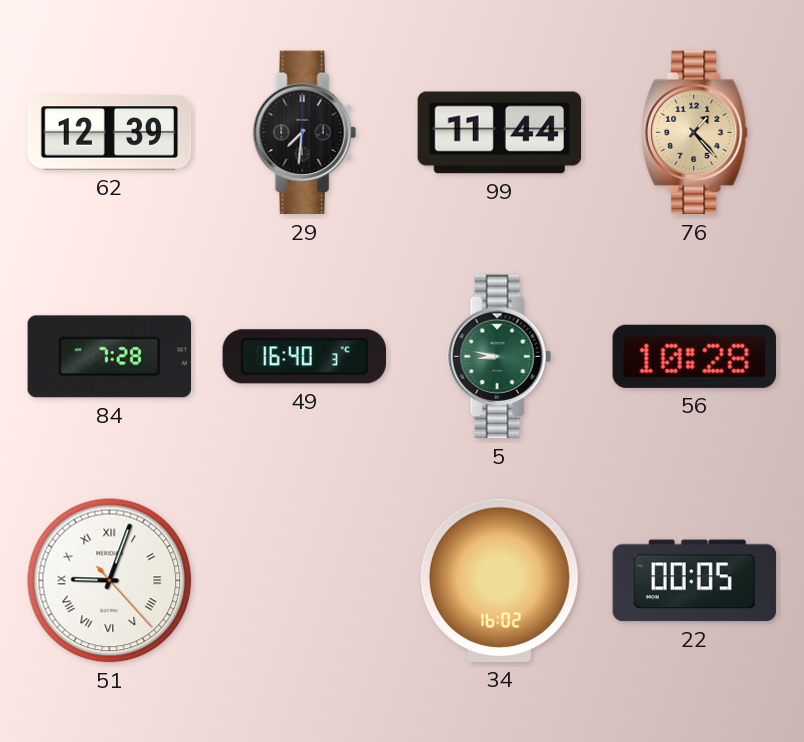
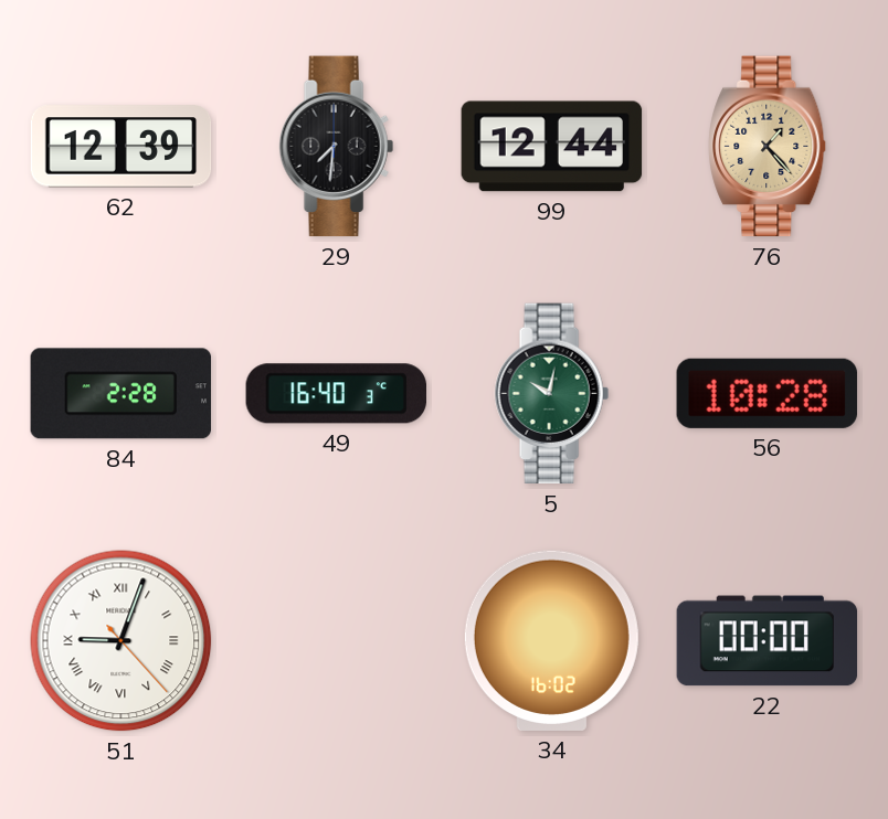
99: 11:44 -> 12:44 (552, 147)
84: 7:28 -> 2:28 (121, 394)
5: 8:47 -> 10:02 (551, 394)
22: 00:05 -> 00:00 (768, 641)
